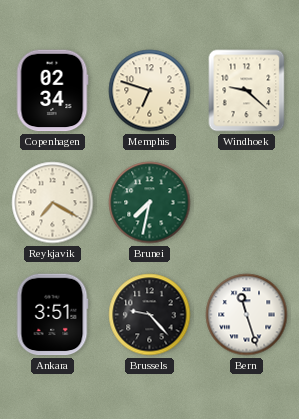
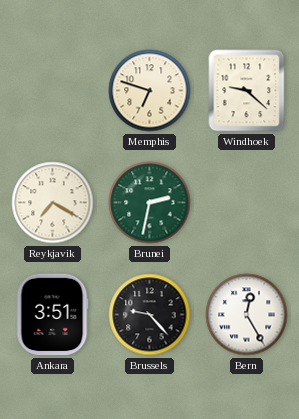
Copenhagen: 02:34 -> none (52, 91)
Brunei: 7:32 -> 2:32 (150, 203)
Bern: 11:27 -> 12:25 (247, 315)
